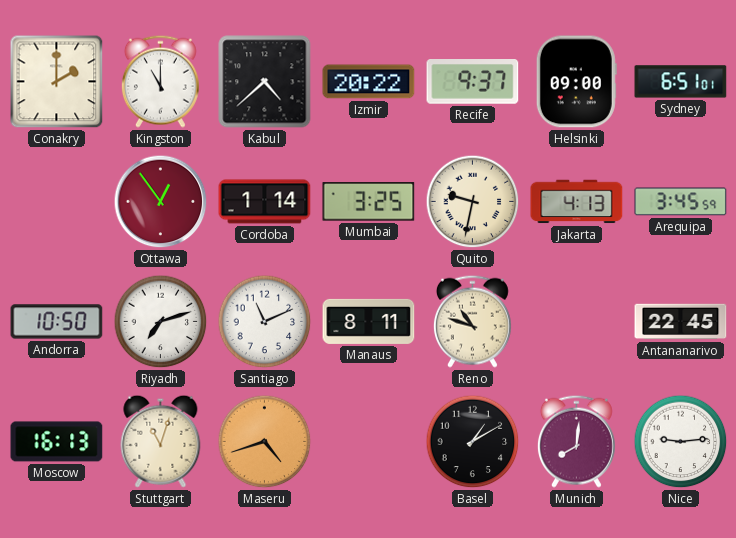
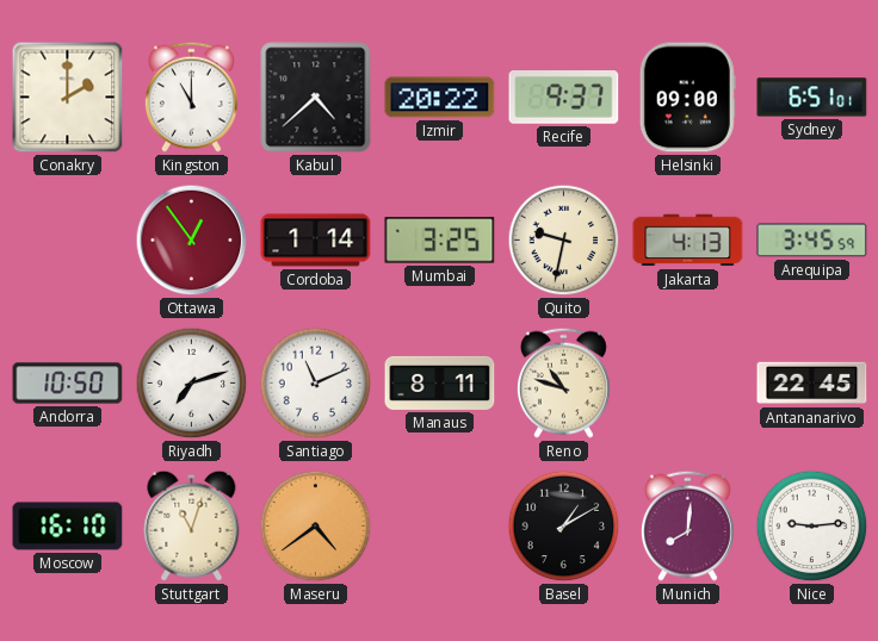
Moscow: 16:13 -> 16:10 (68, 527)
Maseru: 4:42 -> 4:39 (316, 527)
